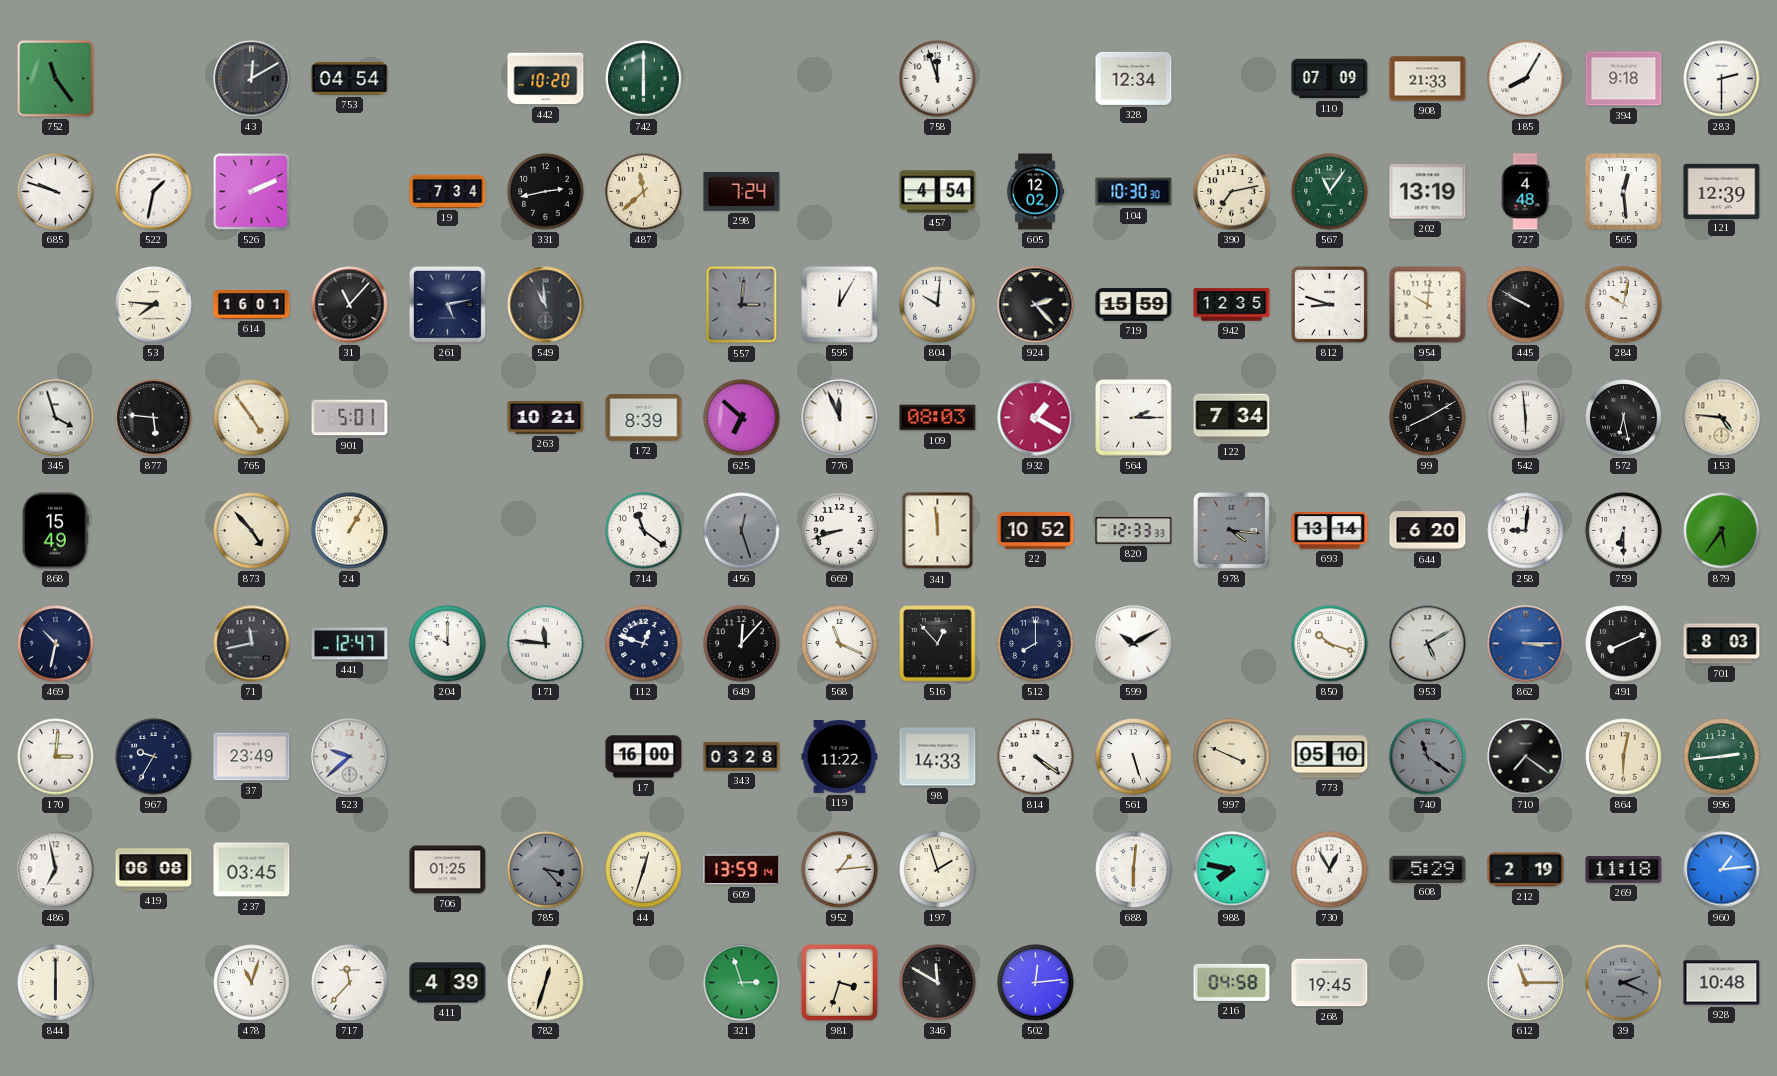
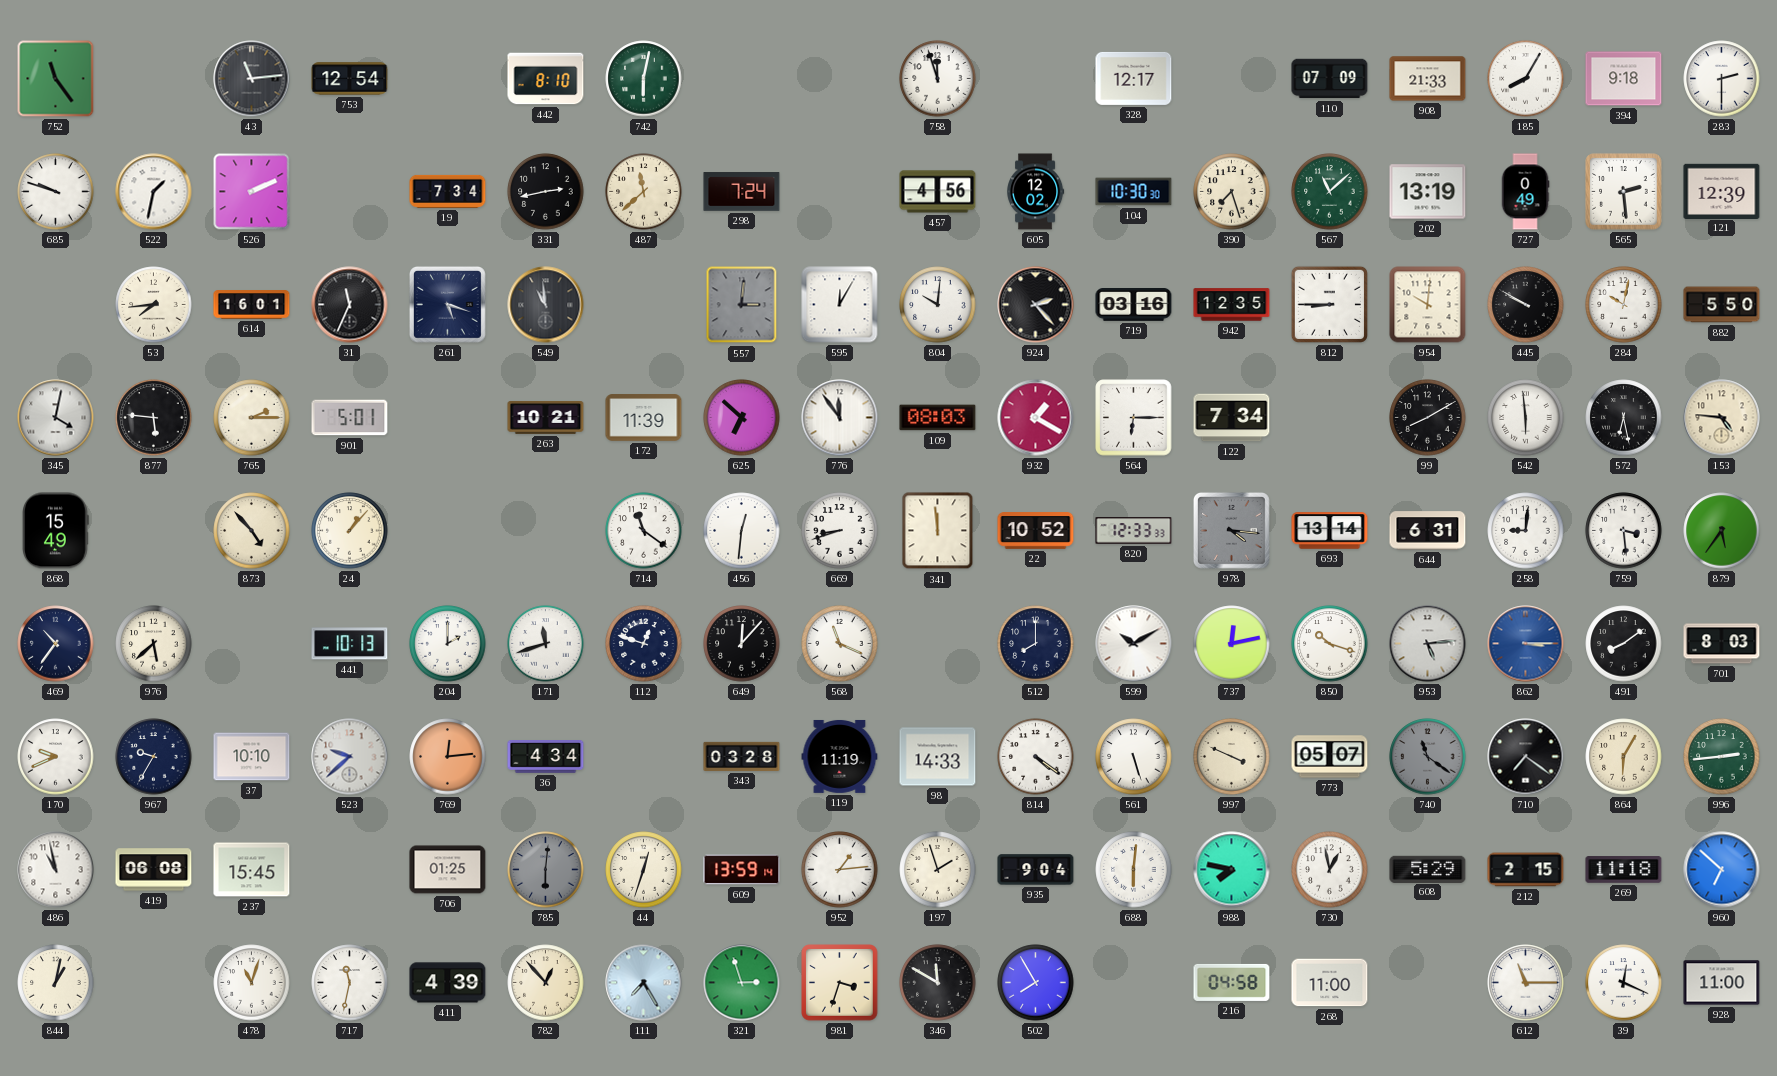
43: 12:10 -> 11:14 (252, 79)
753: 04:54 -> 12:54 (350, 79)
442: 10:20 -> 8:10 (546, 79)
742: 6:00 -> 6:02 (644, 79)
328: 12:34 -> 12:17 (1134, 78)
457: 4:54 -> 4:56 (938, 192)
390: 7:13 -> 7:27 (1232, 192)
567: 11:06 -> 11:08 (1330, 192)
727: 4:48 -> 0:49 (1525, 192)
565: 12:29 -> 2:29 (1624, 192)
53: 7:46 -> 7:44 (154, 305)
31: 11:07 -> 11:34 (350, 305)
261: 5:13 -> 5:18 (447, 304)
719: 15:59 -> 03:16 (1134, 305)
812: 8:48 -> 8:45 (1329, 304)
882: none -> 5:50 (1722, 305)
345: 3:57 -> 4:02 (56, 418)
765: 4:54 -> 2:15 (252, 418)
172: 8:39 -> 11:39 (644, 418)
776: 11:56 -> 11:54 (840, 418)
564: 2:15 -> 6:15 (1134, 418)
24: 1:05 -> 1:07 (350, 531)
456: 12:27 -> 12:31 (742, 531)
456 dial: grey -> white (742, 531)
644: 6:20 -> 6:31 (1428, 531)
759: 6:30 -> 3:29 (1624, 531)
469: 10:32 -> 10:36 (56, 644)
976: none -> 5:38 (154, 644)
71: 11:43 -> none (252, 644)
441: 12:47 -> 10:13 (350, 644)
204: 10:00 -> 2:00 (448, 644)
171: 11:46 -> 11:42 (546, 644)
516: 12:53 -> none (938, 644)
737: none -> 12:13 (1232, 644)
953: 5:10 -> 5:14 (1428, 644)
491: 8:11 -> 8:09 (1624, 644)
170: 3:01 -> 9:41 (56, 757)
37: 23:49 -> 10:10 (252, 757)
769: none -> 12:14 (448, 757)
36: none -> 4:34 (546, 757)
17: 16:00 -> none (644, 757)
119: 11:22 -> 11:19 (840, 756)
773: 05:10 -> 05:07 (1330, 757)
864: 6:02 -> 6:05 (1624, 757)
486: 6:58 -> 10:58 (56, 870)
237: 03:45 -> 15:45 (252, 870)
785: 3:23 -> 6:01 (546, 870)
935: none -> 9:04 (1036, 870)
730: 12:55 -> 12:58 (1330, 870)
212: 2:19 -> 2:15 (1526, 870)
960: 1:14 -> 6:52 (1722, 870)
844: 6:00 -> 1:02 (56, 983)
717: 11:37 -> 11:32 (350, 983)
782: 12:33 -> 12:53 (546, 983)
111: none -> 7:25 (644, 983)
502: 12:14 -> 7:55 (1036, 983)
268: 19:45 -> 11:00 (1330, 983)
39: 2:19 -> 12:19 (1624, 983)
39 dial: grey -> white (1624, 983)
928: 10:48 -> 11:00 (1722, 983)
